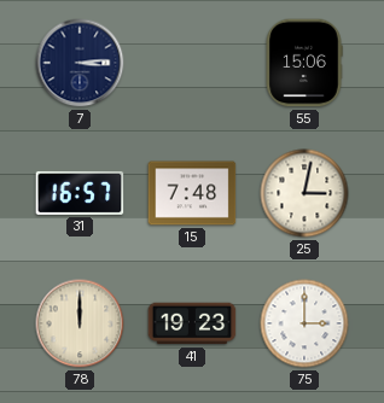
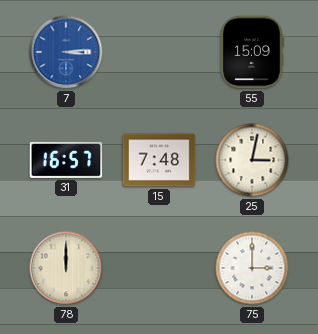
7 dial: navy -> blue (66, 52)
55: 15:06 -> 15:09 (252, 52)
41: 19:23 -> none (192, 323)
